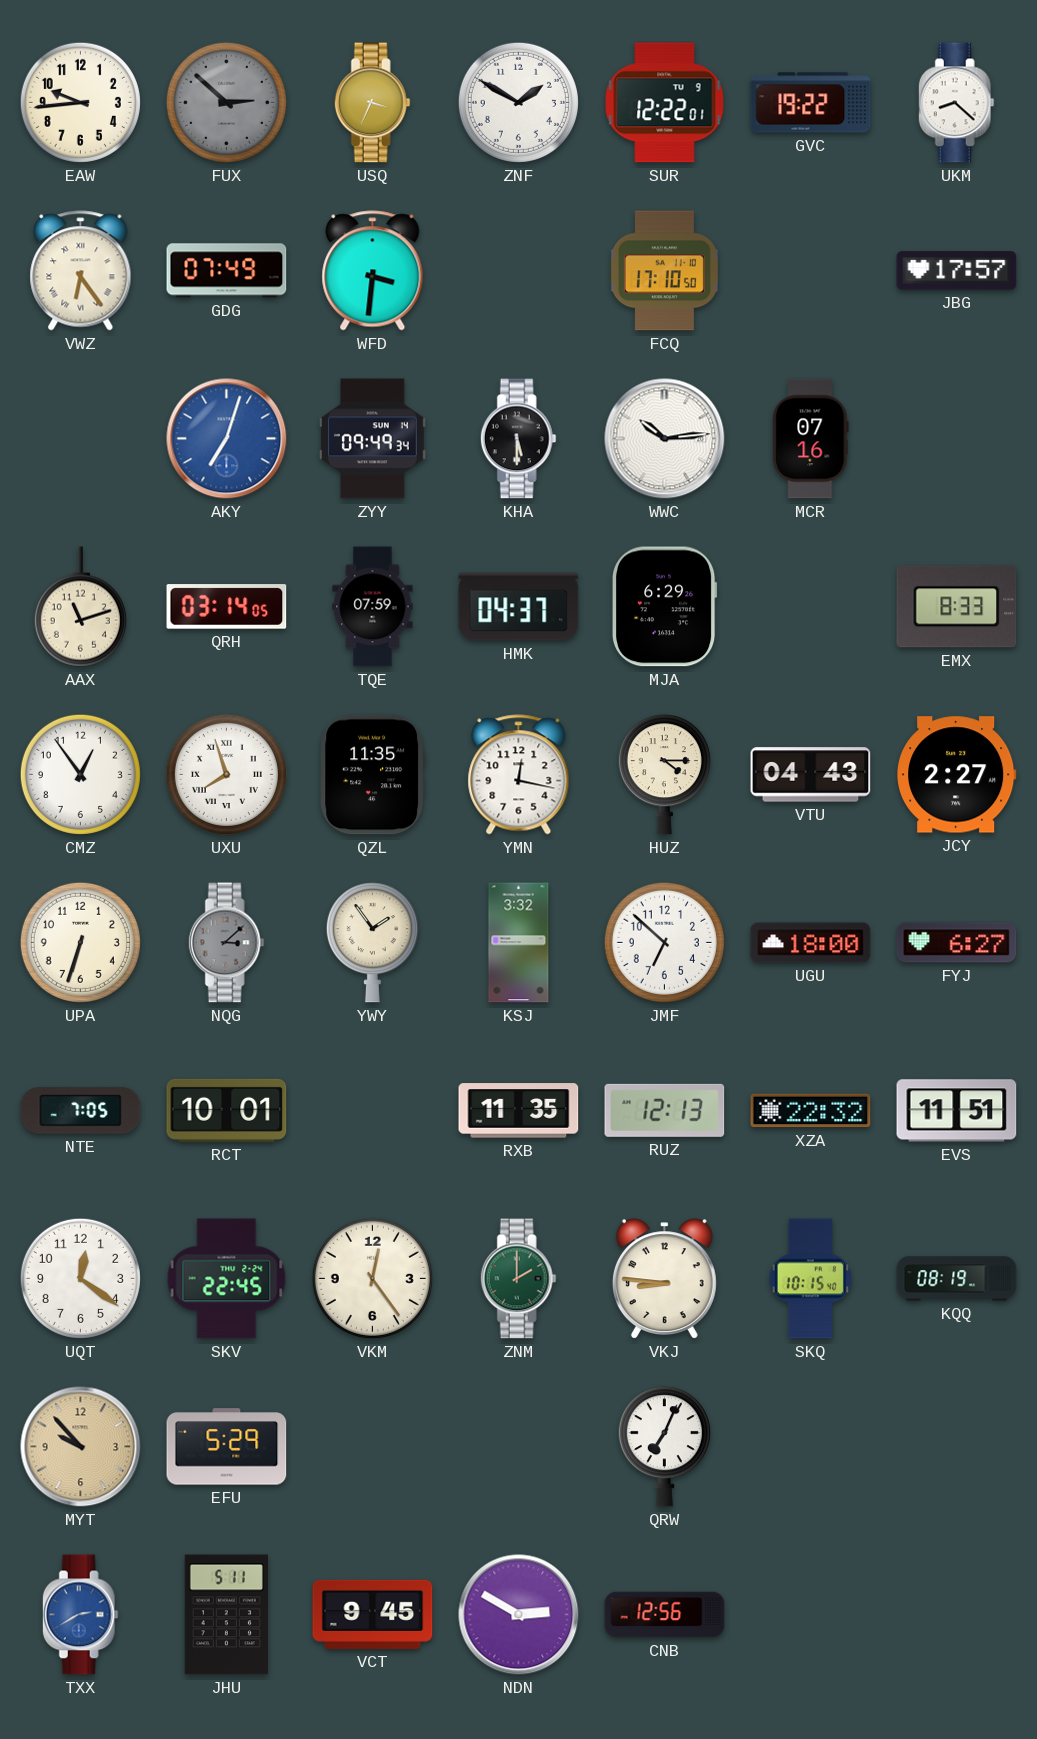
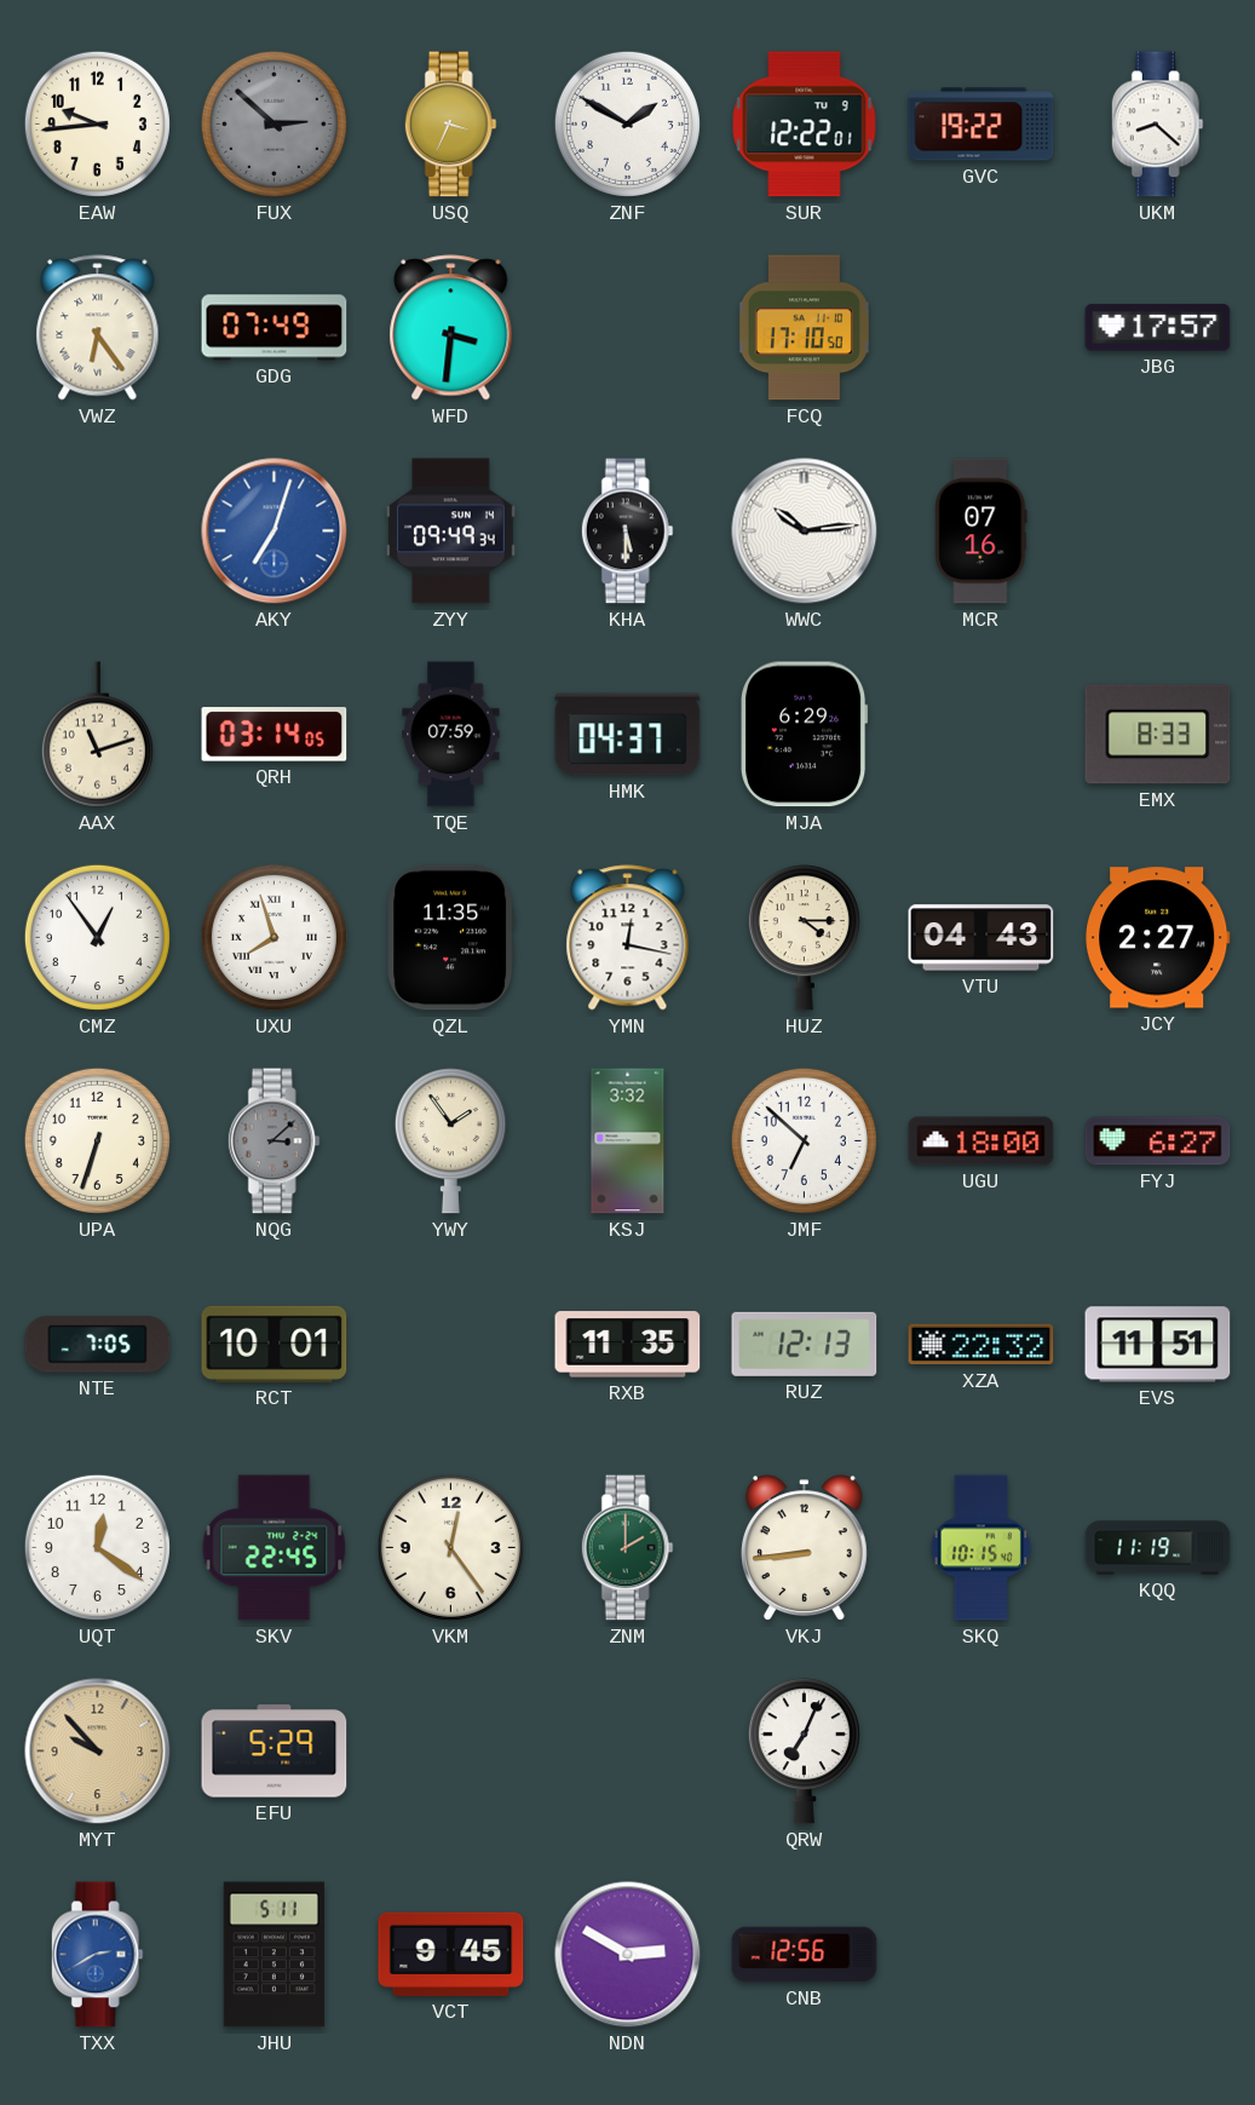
VKJ: 8:46 -> 8:44 (804, 1548)
KQQ: 08:19 -> 11:19 (1158, 1548)
